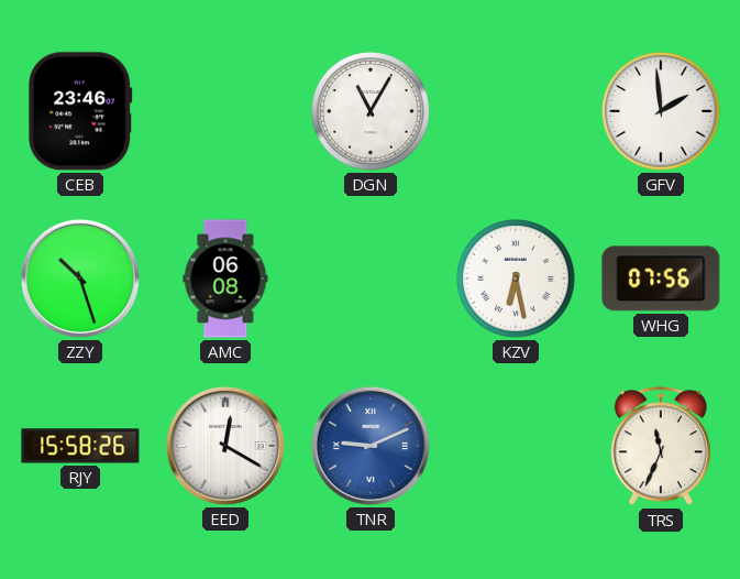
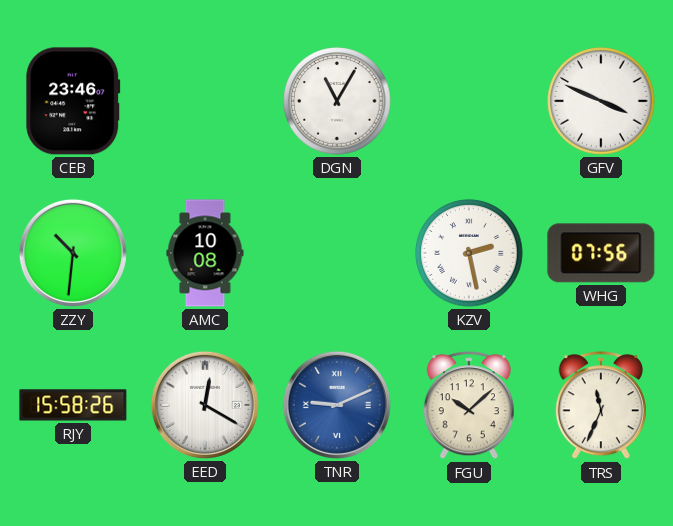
GFV: 1:59 -> 3:49 (601, 101)
ZZY: 10:27 -> 10:31 (73, 253)
AMC: 06:08 -> 10:08 (205, 253)
KZV: 6:28 -> 2:28 (469, 253)
FGU: none -> 10:08 (469, 406)
